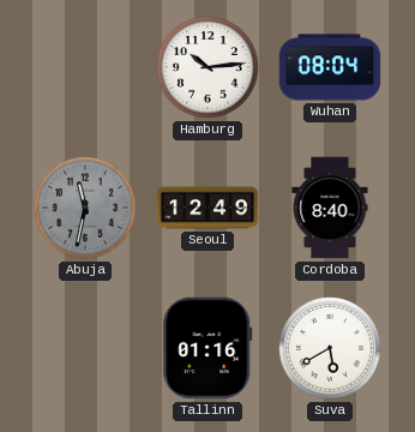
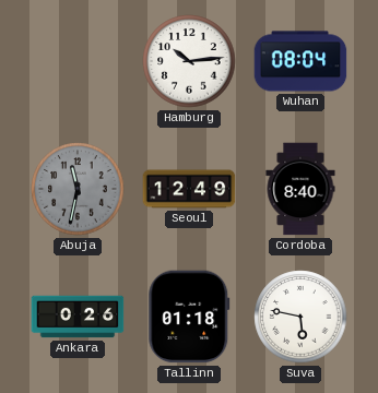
Ankara: none -> 0:26 (78, 317)
Tallinn: 01:16 -> 01:18 (189, 317)
Suva: 5:40 -> 5:47 (300, 317)
